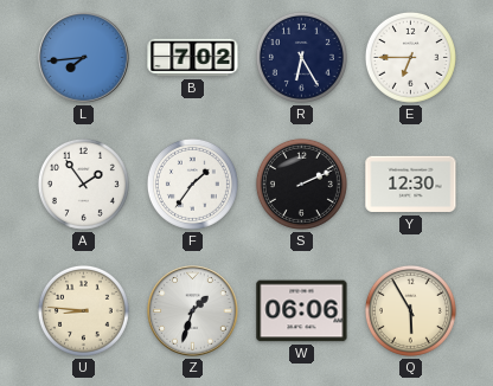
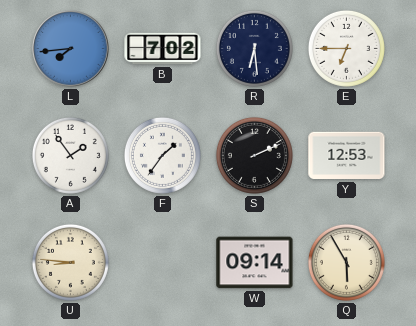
R: 6:25 -> 6:29 (254, 48)
Y: 12:30 -> 12:53 (347, 156)
Z: 1:33 -> none (193, 311)
W: 06:06 -> 09:14 (255, 263)
